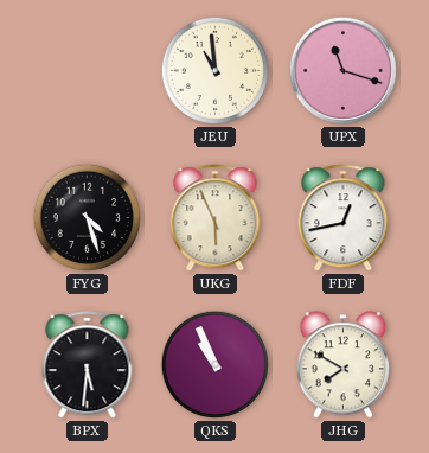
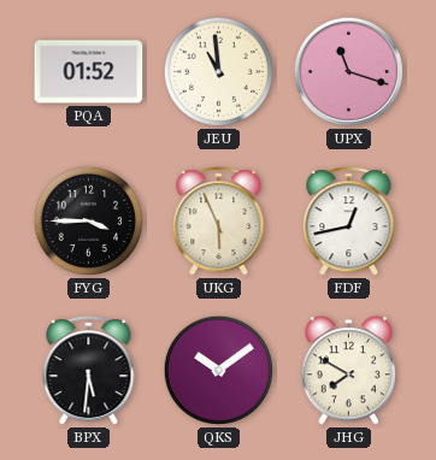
PQA: none -> 01:52 (89, 72)
FYG: 4:27 -> 3:45 (88, 220)
QKS: 10:56 -> 10:09 (218, 370)
